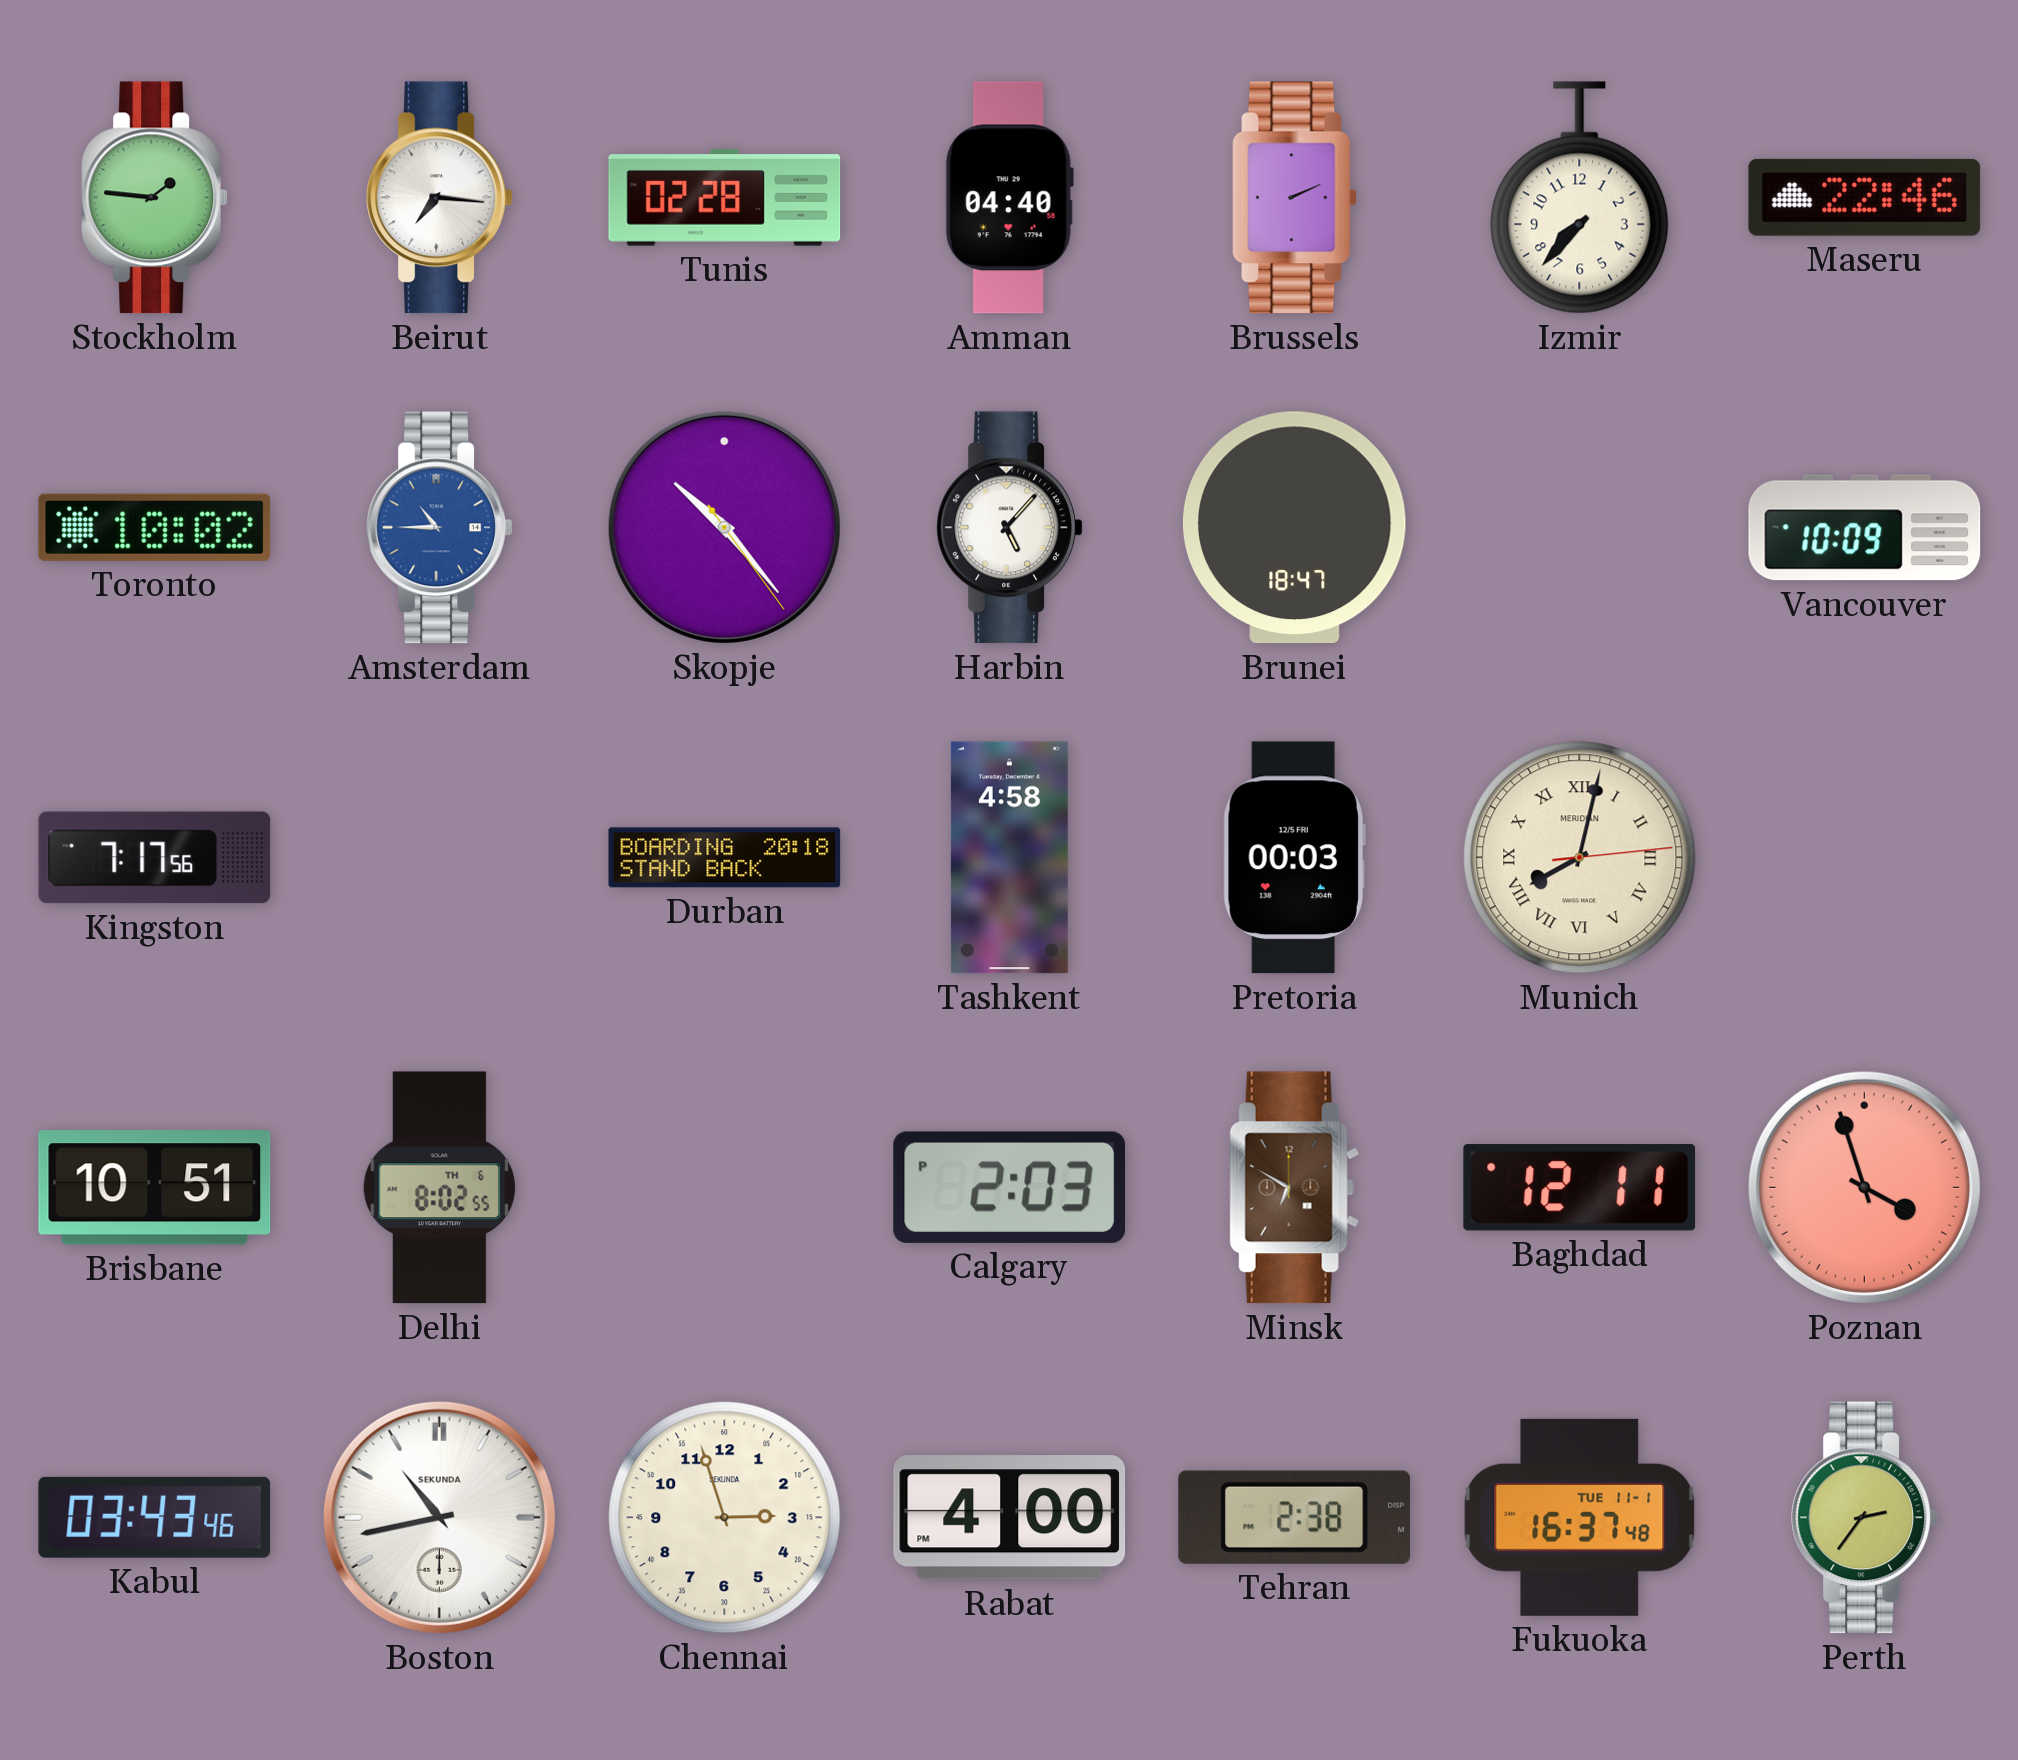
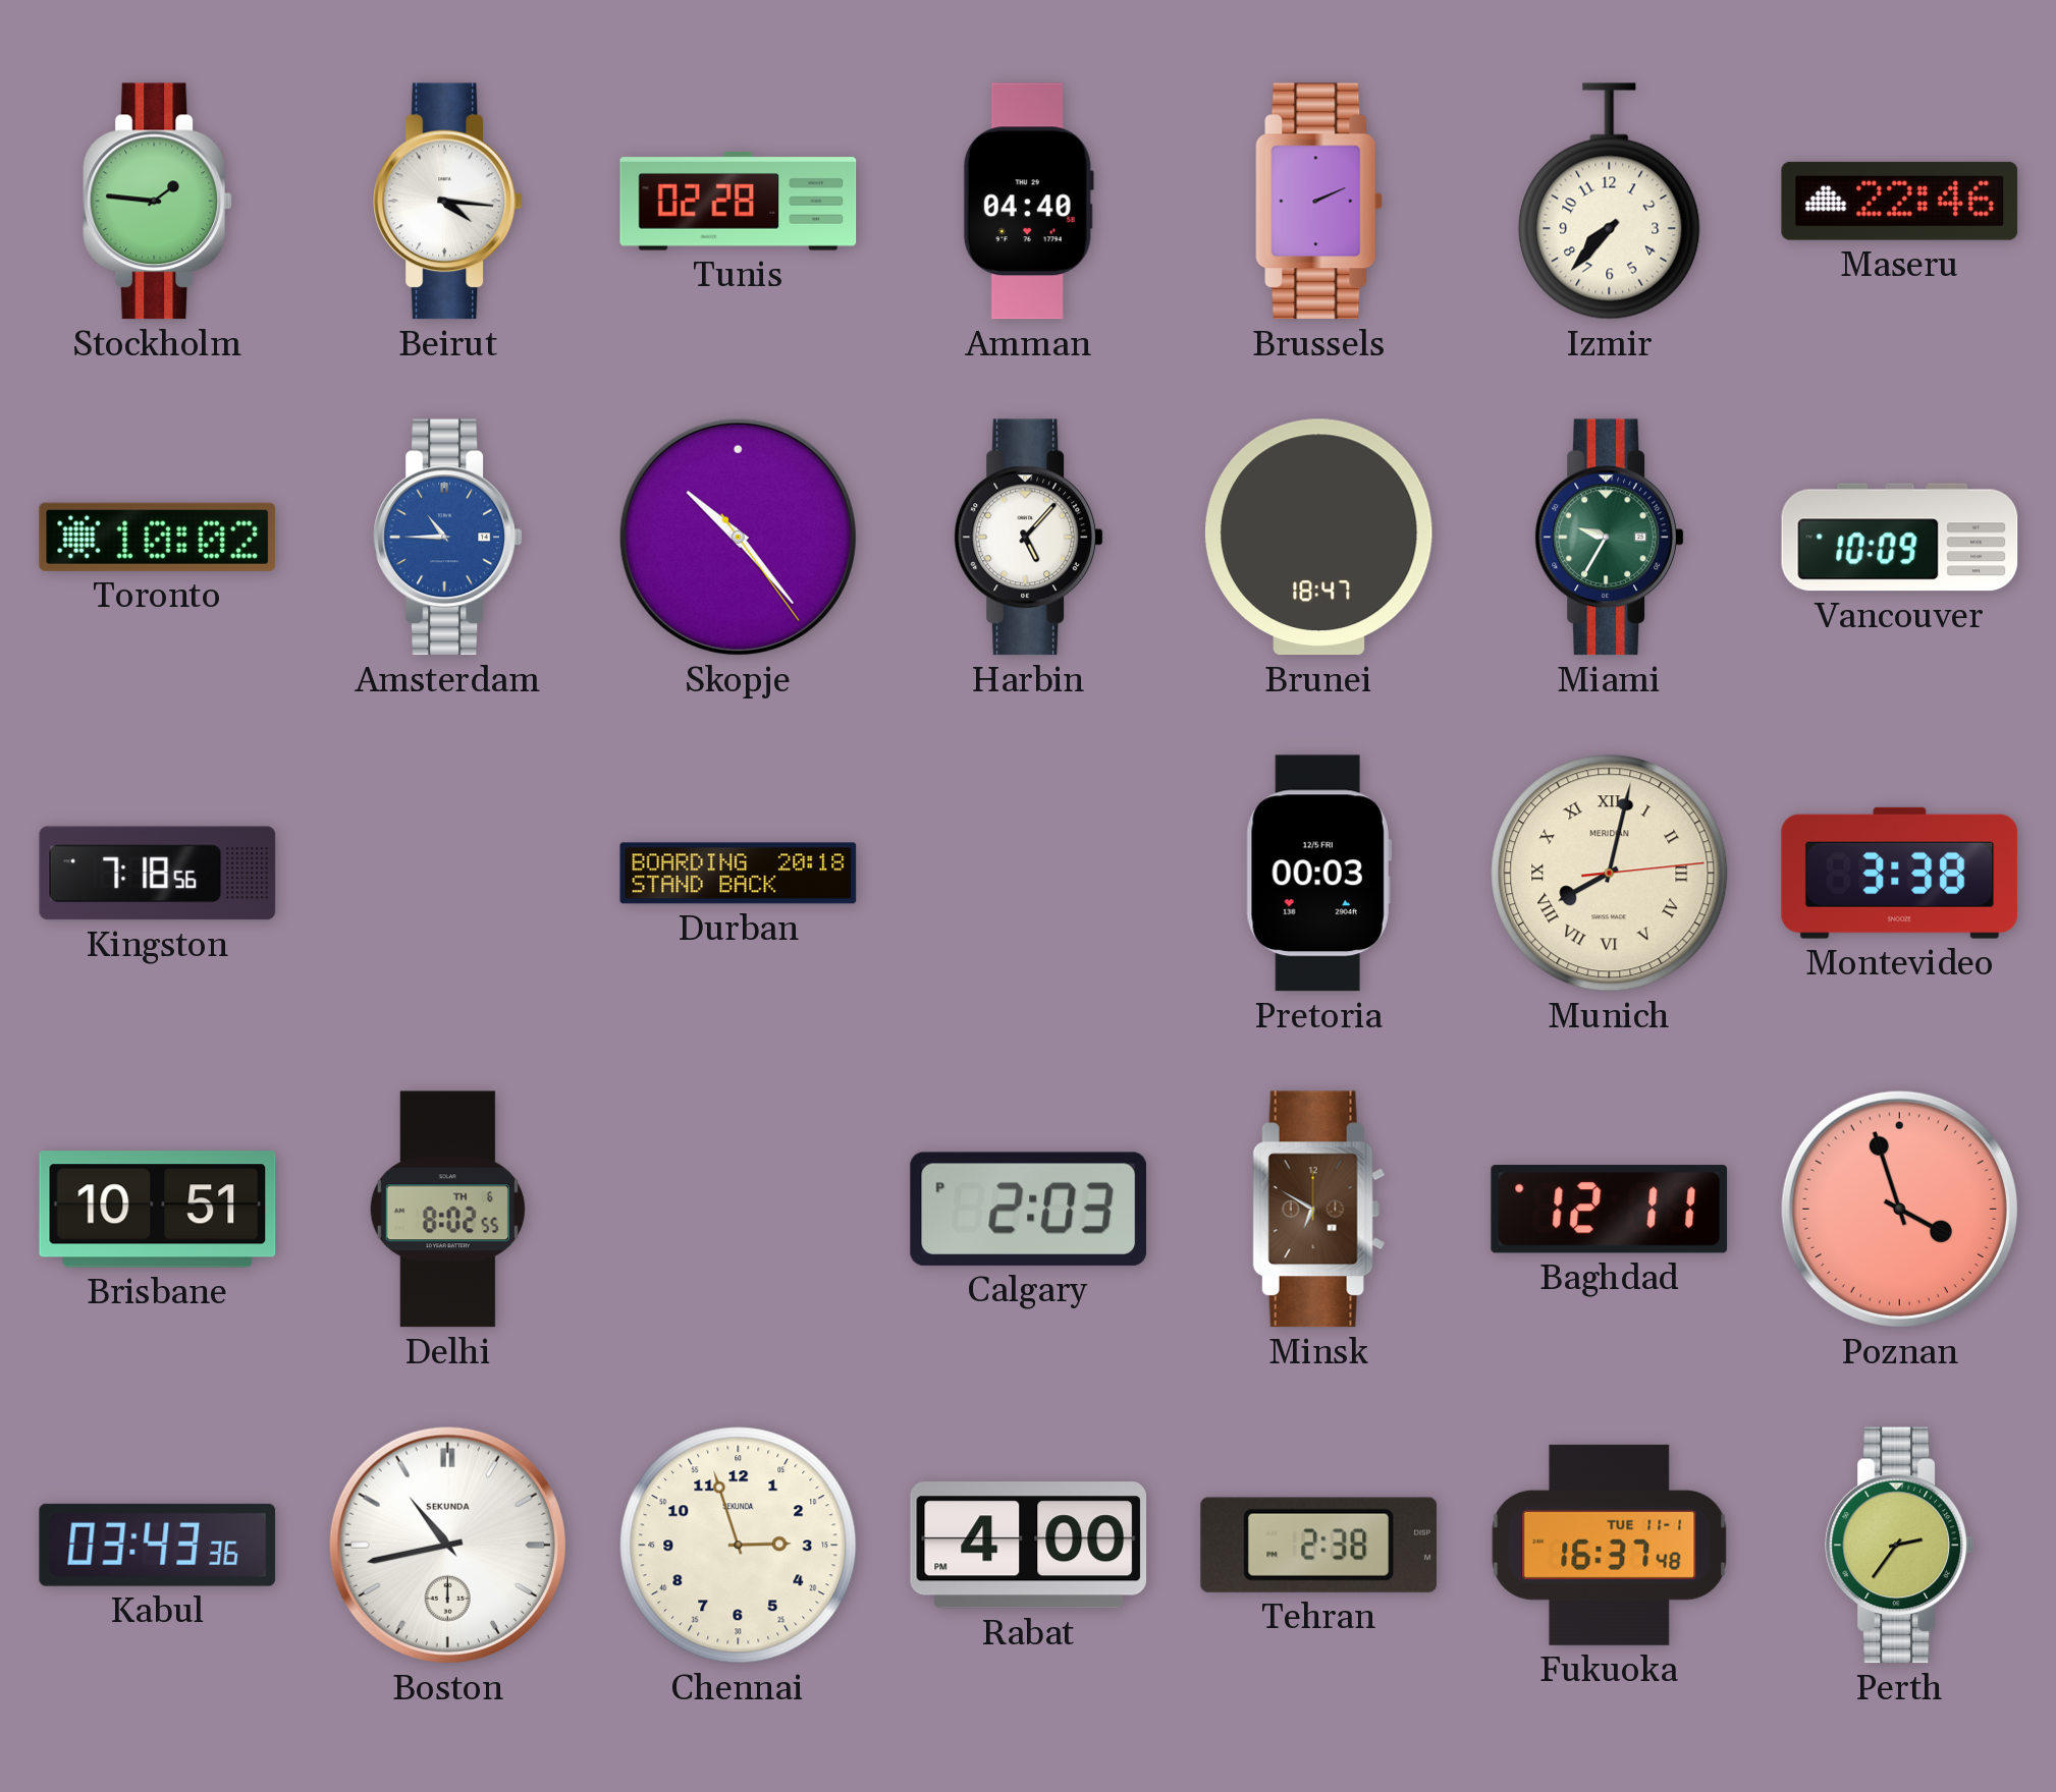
Beirut: 7:16 -> 4:16 (447, 202)
Miami: none -> 9:35 (1609, 538)
Kingston: 7:17 -> 7:18 (158, 874)
Tashkent: 4:58 -> none (1009, 858)
Montevideo: none -> 3:38 (1900, 873)
Kabul: 03:43:46 -> 03:43:36 (158, 1545)
